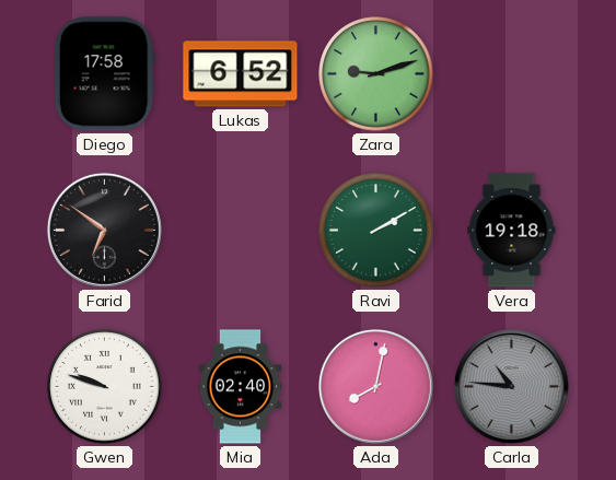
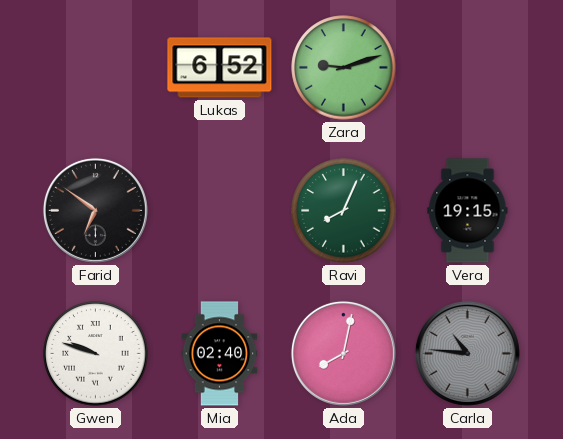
Diego: 17:58 -> none (104, 74)
Ravi: 2:10 -> 8:04 (344, 211)
Vera: 19:18 -> 19:15 (468, 211)
